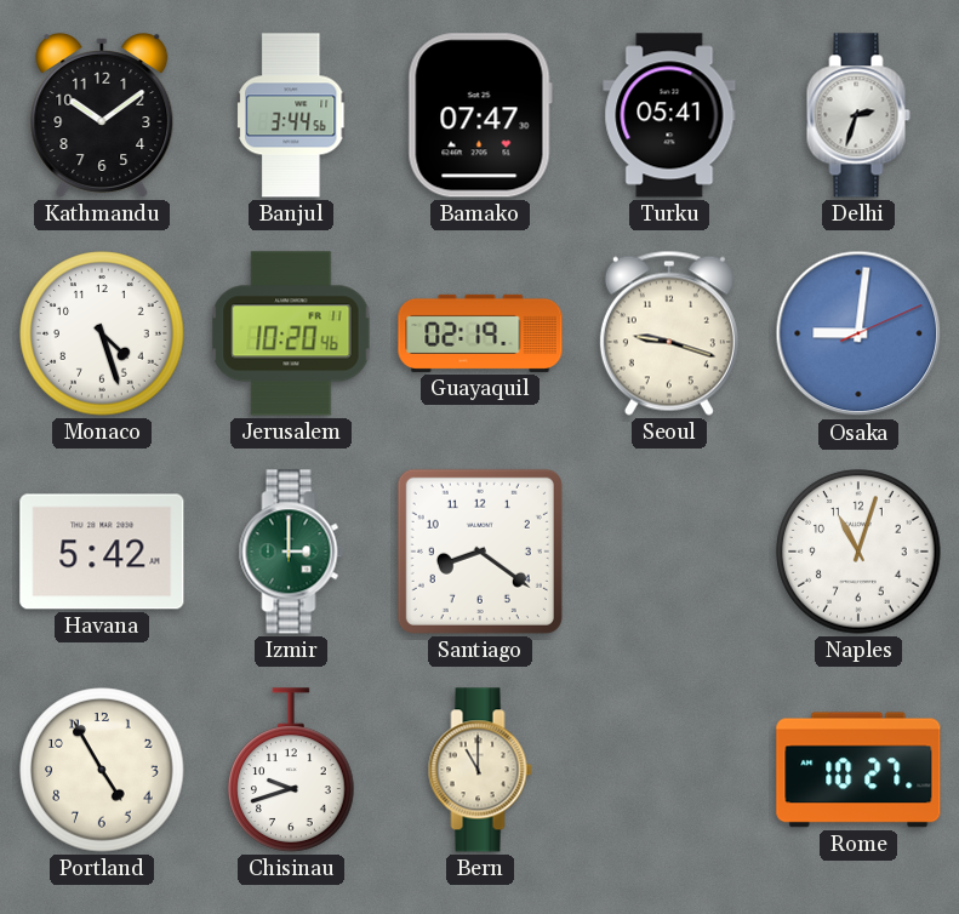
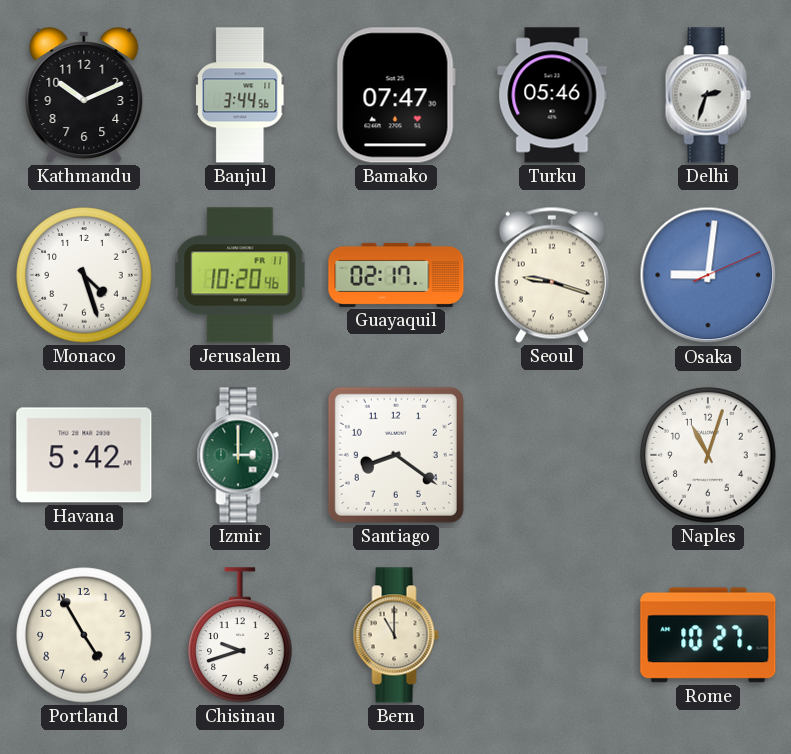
Kathmandu: 10:09 -> 10:11 (84, 96)
Turku: 05:41 -> 05:46 (552, 95)
Guayaquil: 02:19 -> 02:17 (396, 275)
